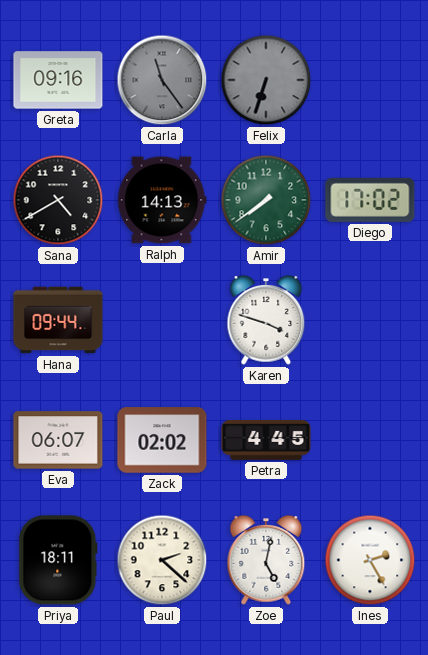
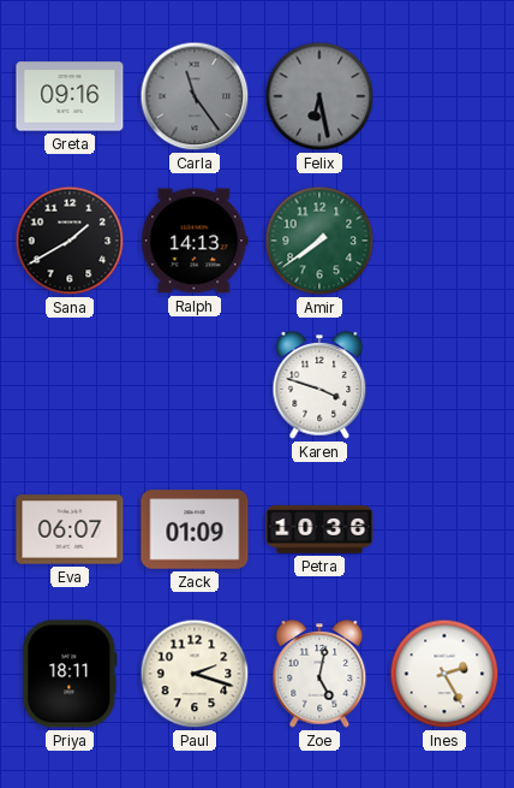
Felix: 6:33 -> 6:28 (319, 96)
Sana: 4:40 -> 1:40 (70, 241)
Diego: 17:02 -> none (370, 200)
Hana: 09:44 -> none (58, 320)
Zack: 02:02 -> 01:09 (195, 529)
Petra: 4:45 -> 10:36 (319, 529)
Paul: 2:22 -> 2:18 (195, 674)
